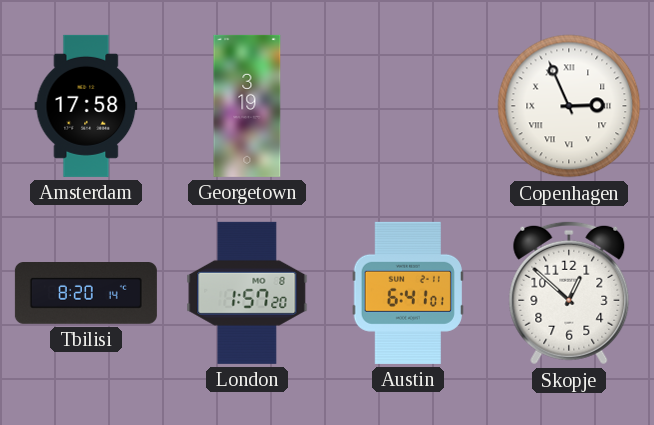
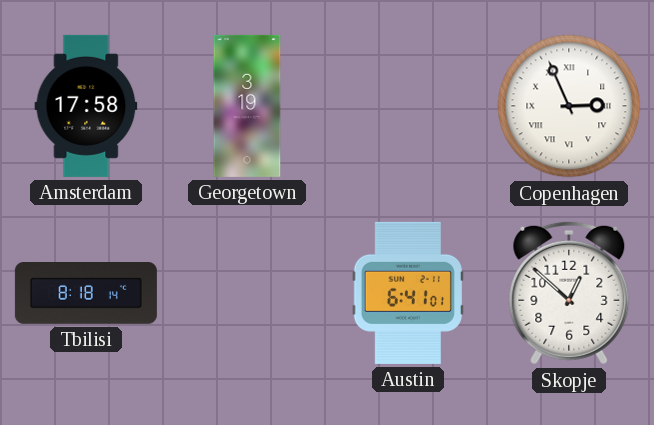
Tbilisi: 8:20 -> 8:18 (86, 294)
London: 1:57 -> none (247, 293)
